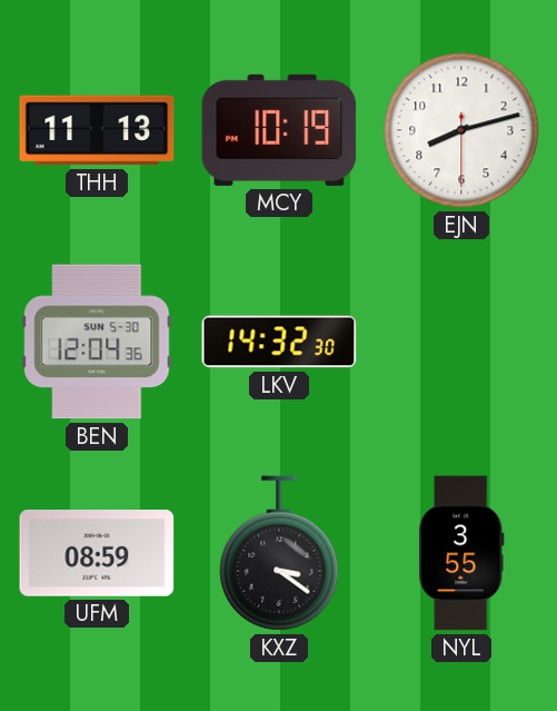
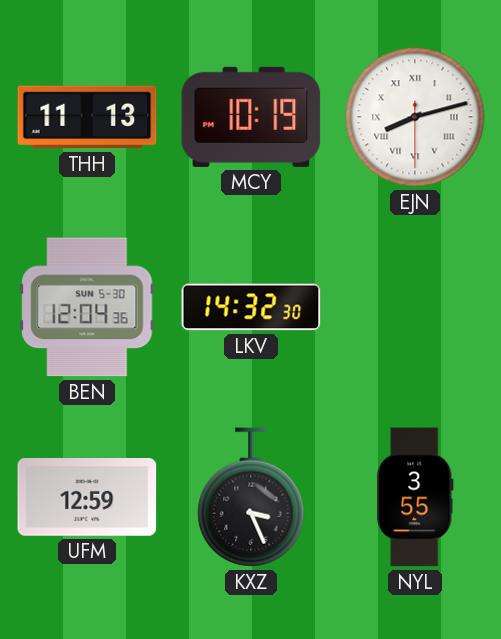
EJN numerals: Arabic -> Roman (415, 117)
UFM: 08:59 -> 12:59 (87, 498)
KXZ: 3:21 -> 3:26 (251, 497)
